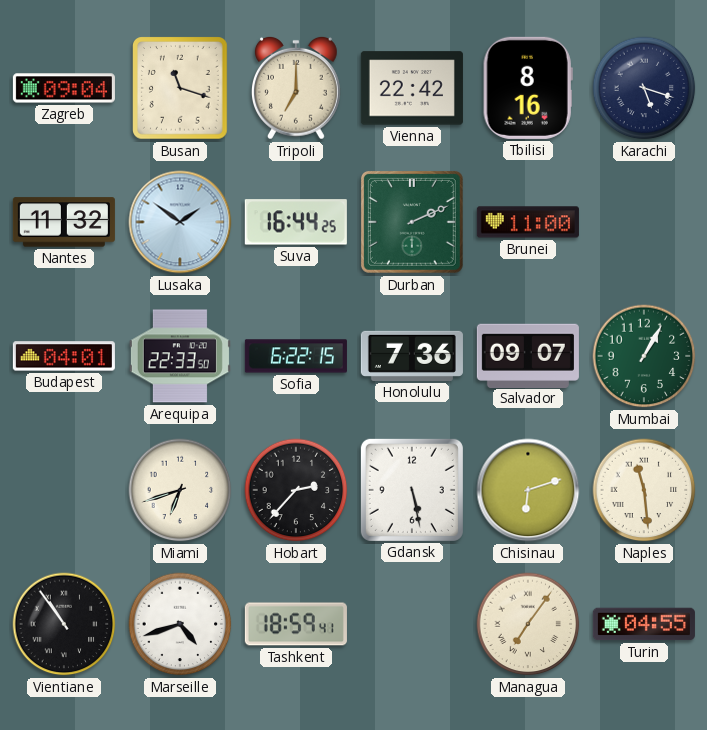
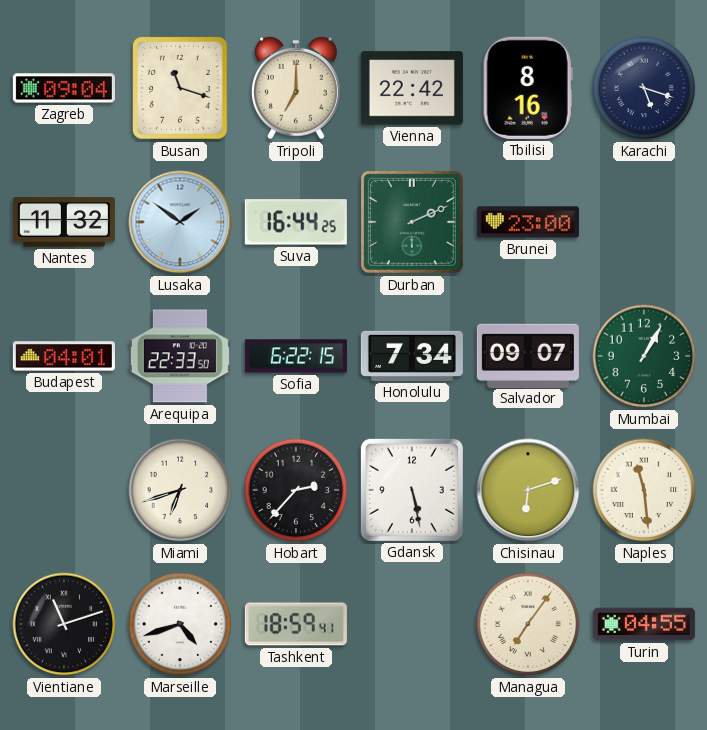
Brunei: 11:00 -> 23:00 (528, 222)
Honolulu: 7:36 -> 7:34 (412, 356)
Vientiane: 10:54 -> 11:12 (64, 624)
